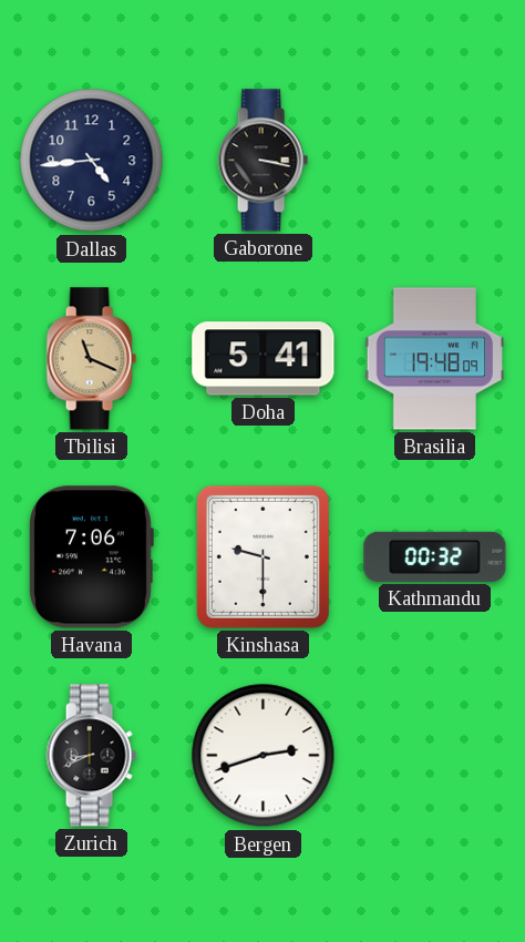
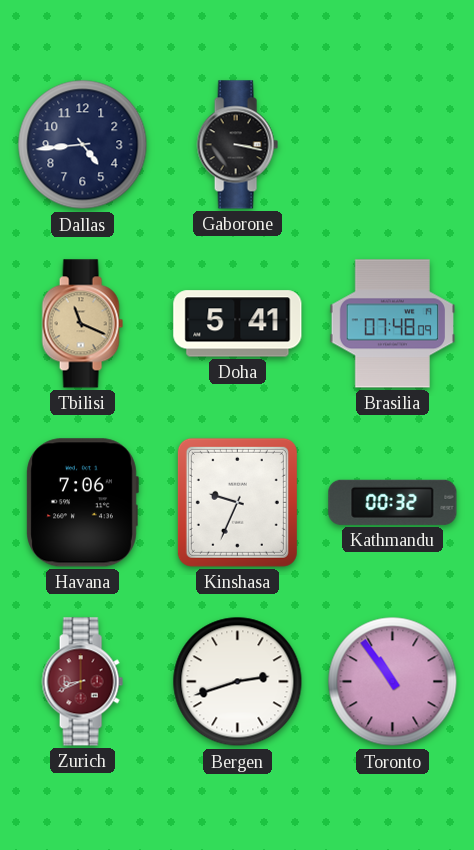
Brasilia: 19:48 -> 07:48 (393, 324)
Kinshasa: 9:30 -> 9:34 (237, 502)
Zurich dial: black -> burgundy (82, 682)
Toronto: none -> 10:54 (393, 682)
